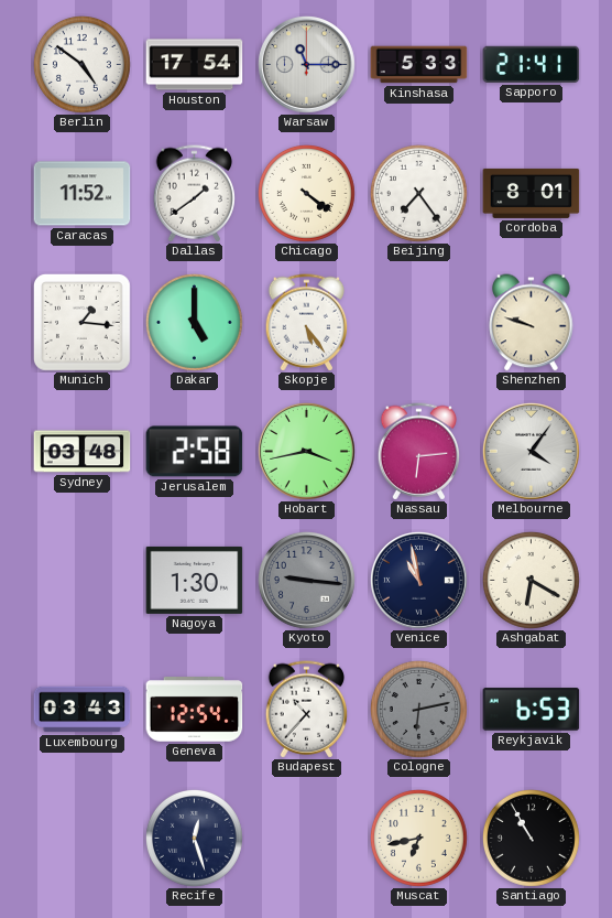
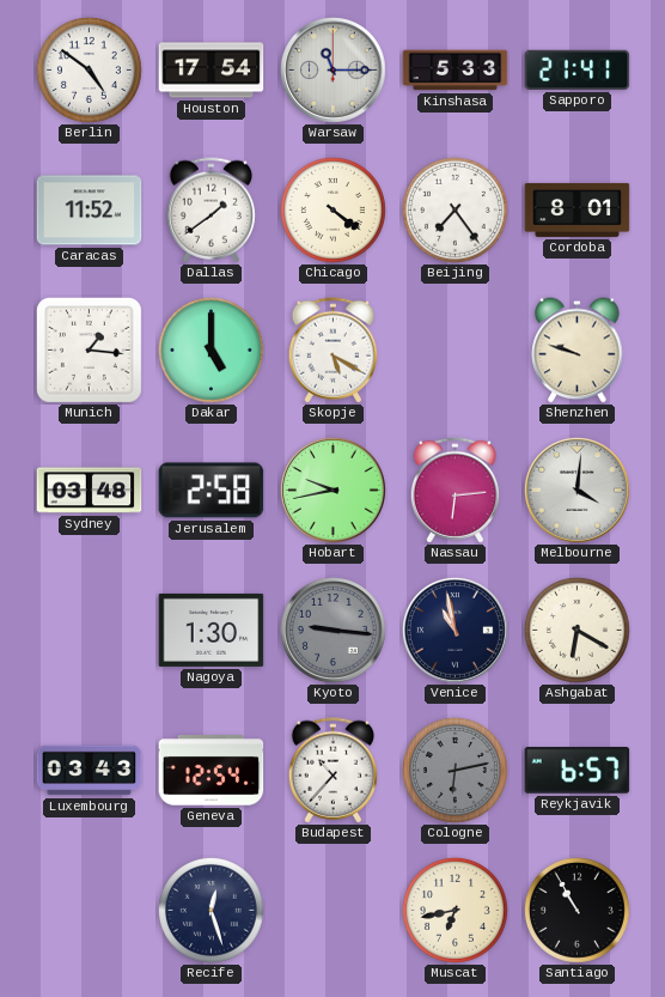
Skopje: 5:24 -> 5:20 (334, 351)
Hobart: 3:43 -> 9:43 (332, 490)
Melbourne: 4:06 -> 4:01 (576, 490)
Reykjavik: 6:53 -> 6:57 (578, 771)
